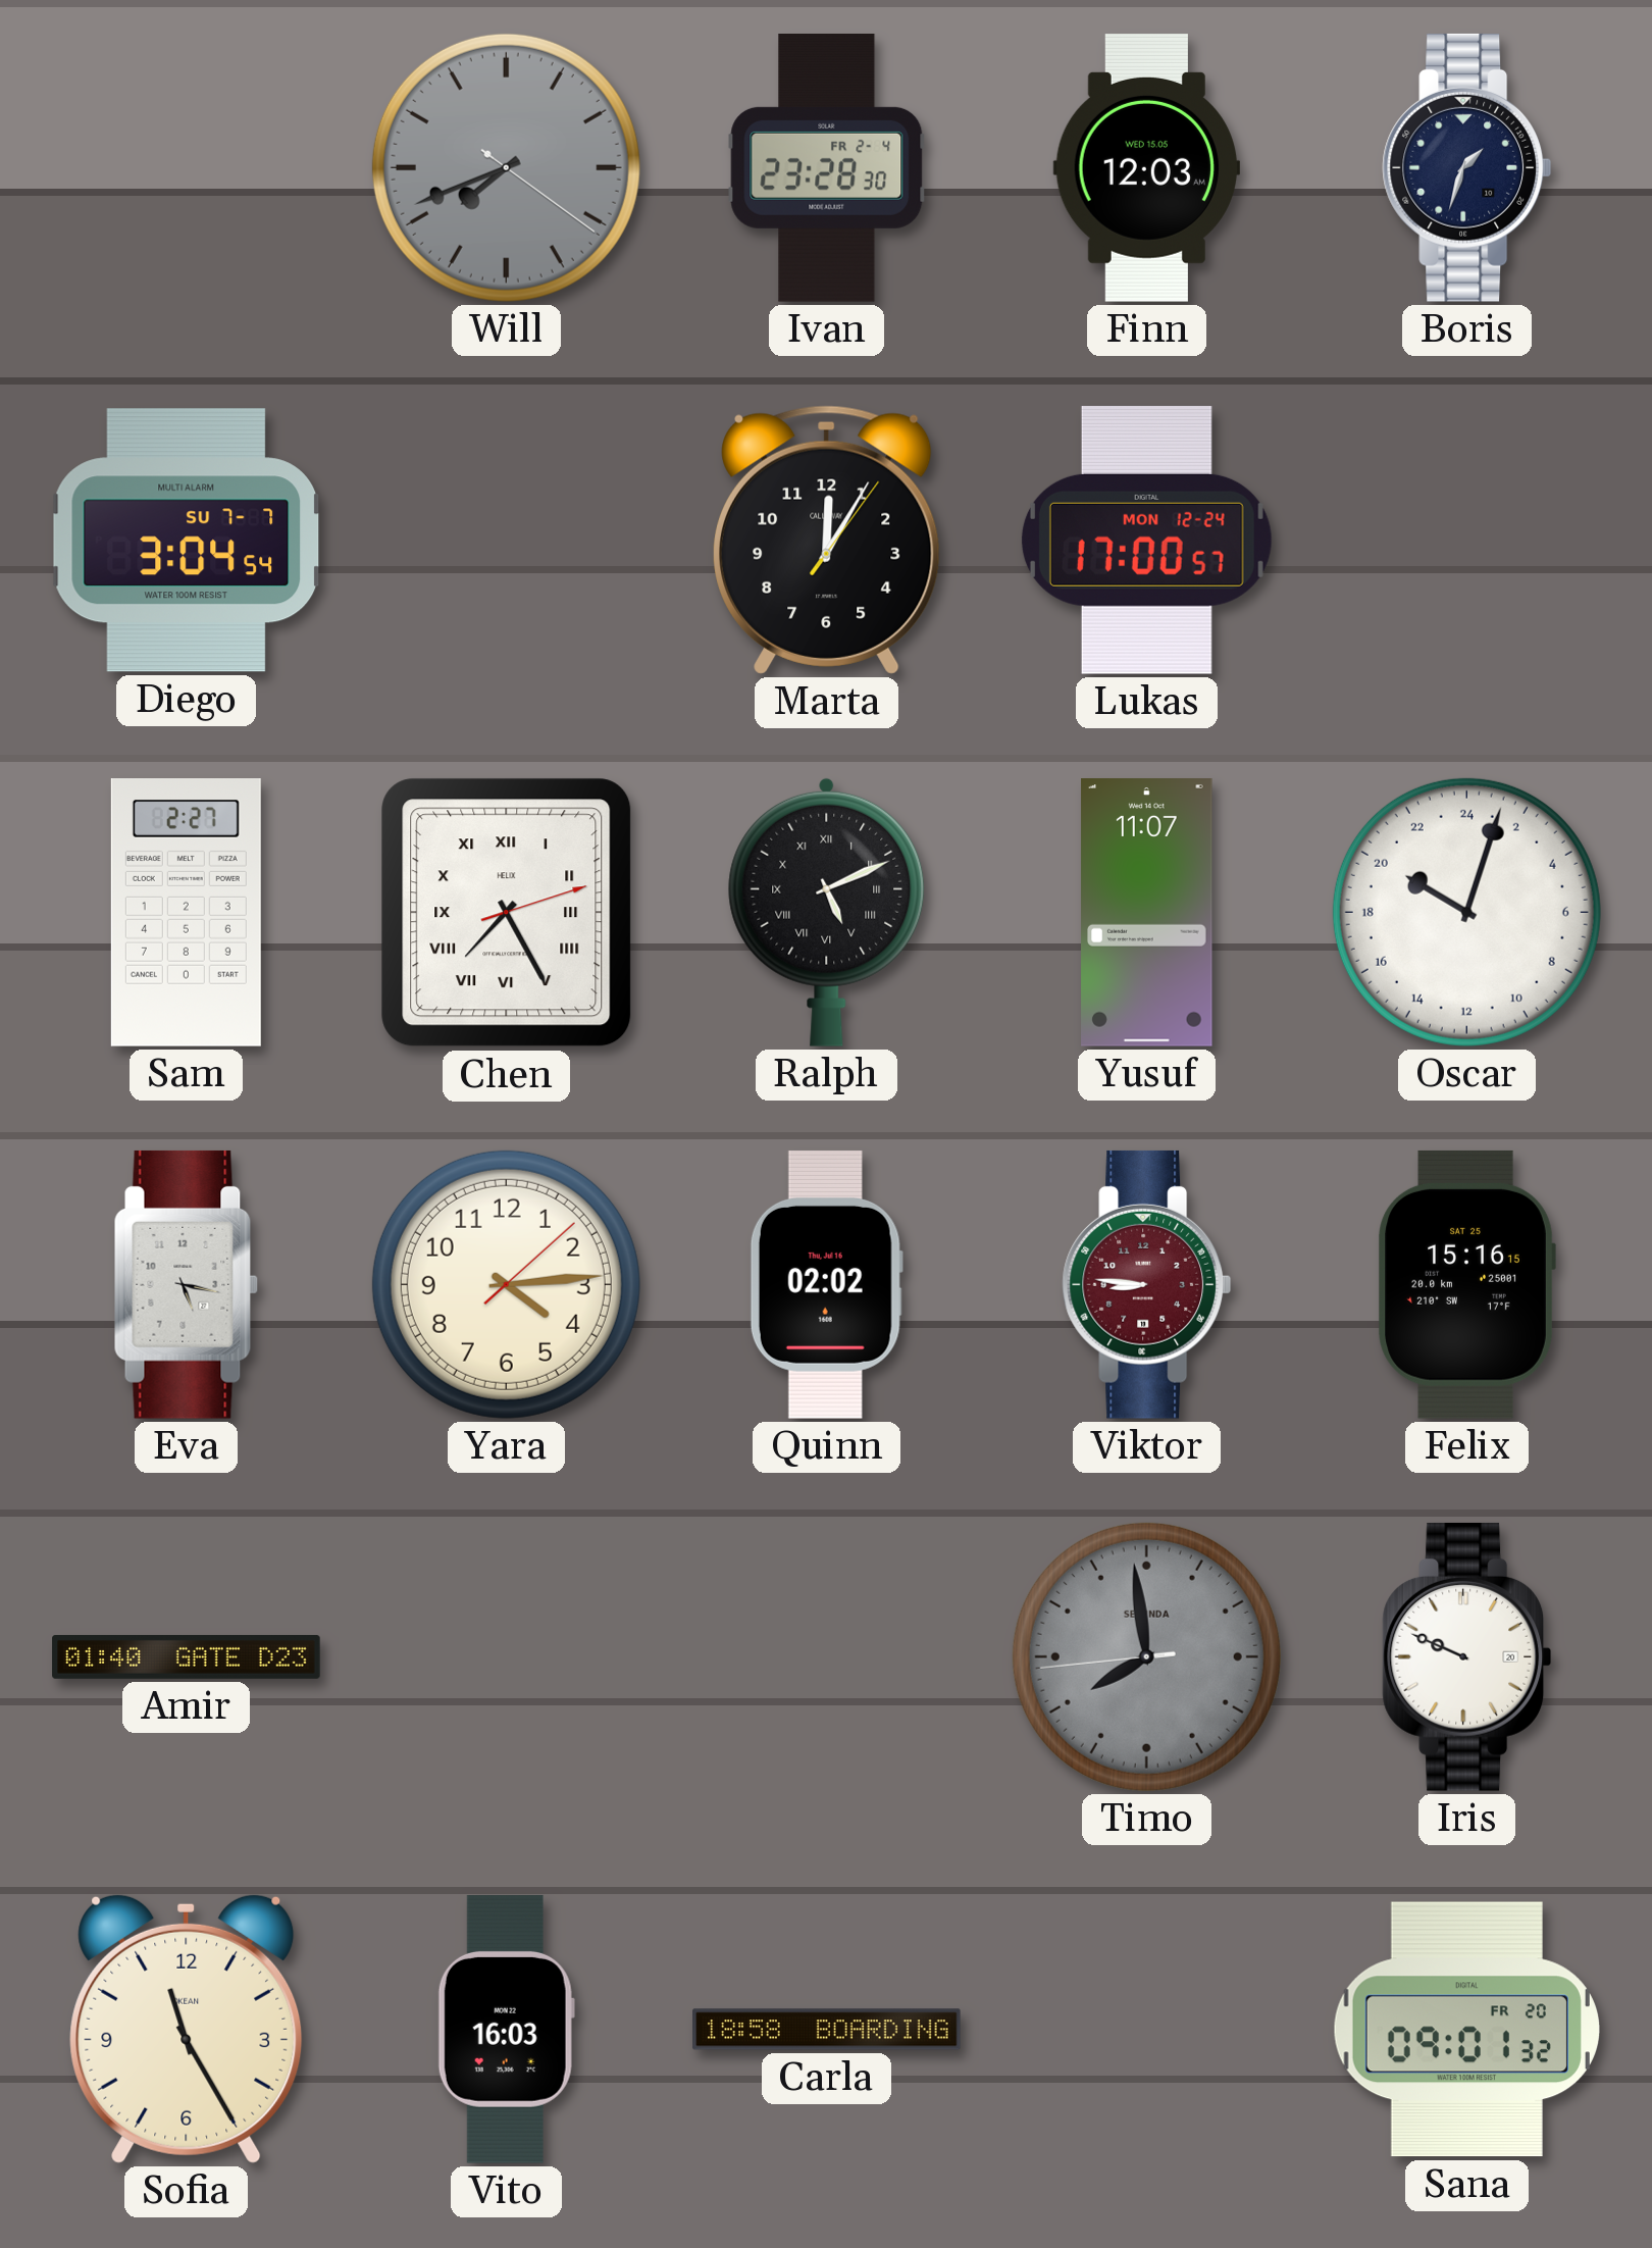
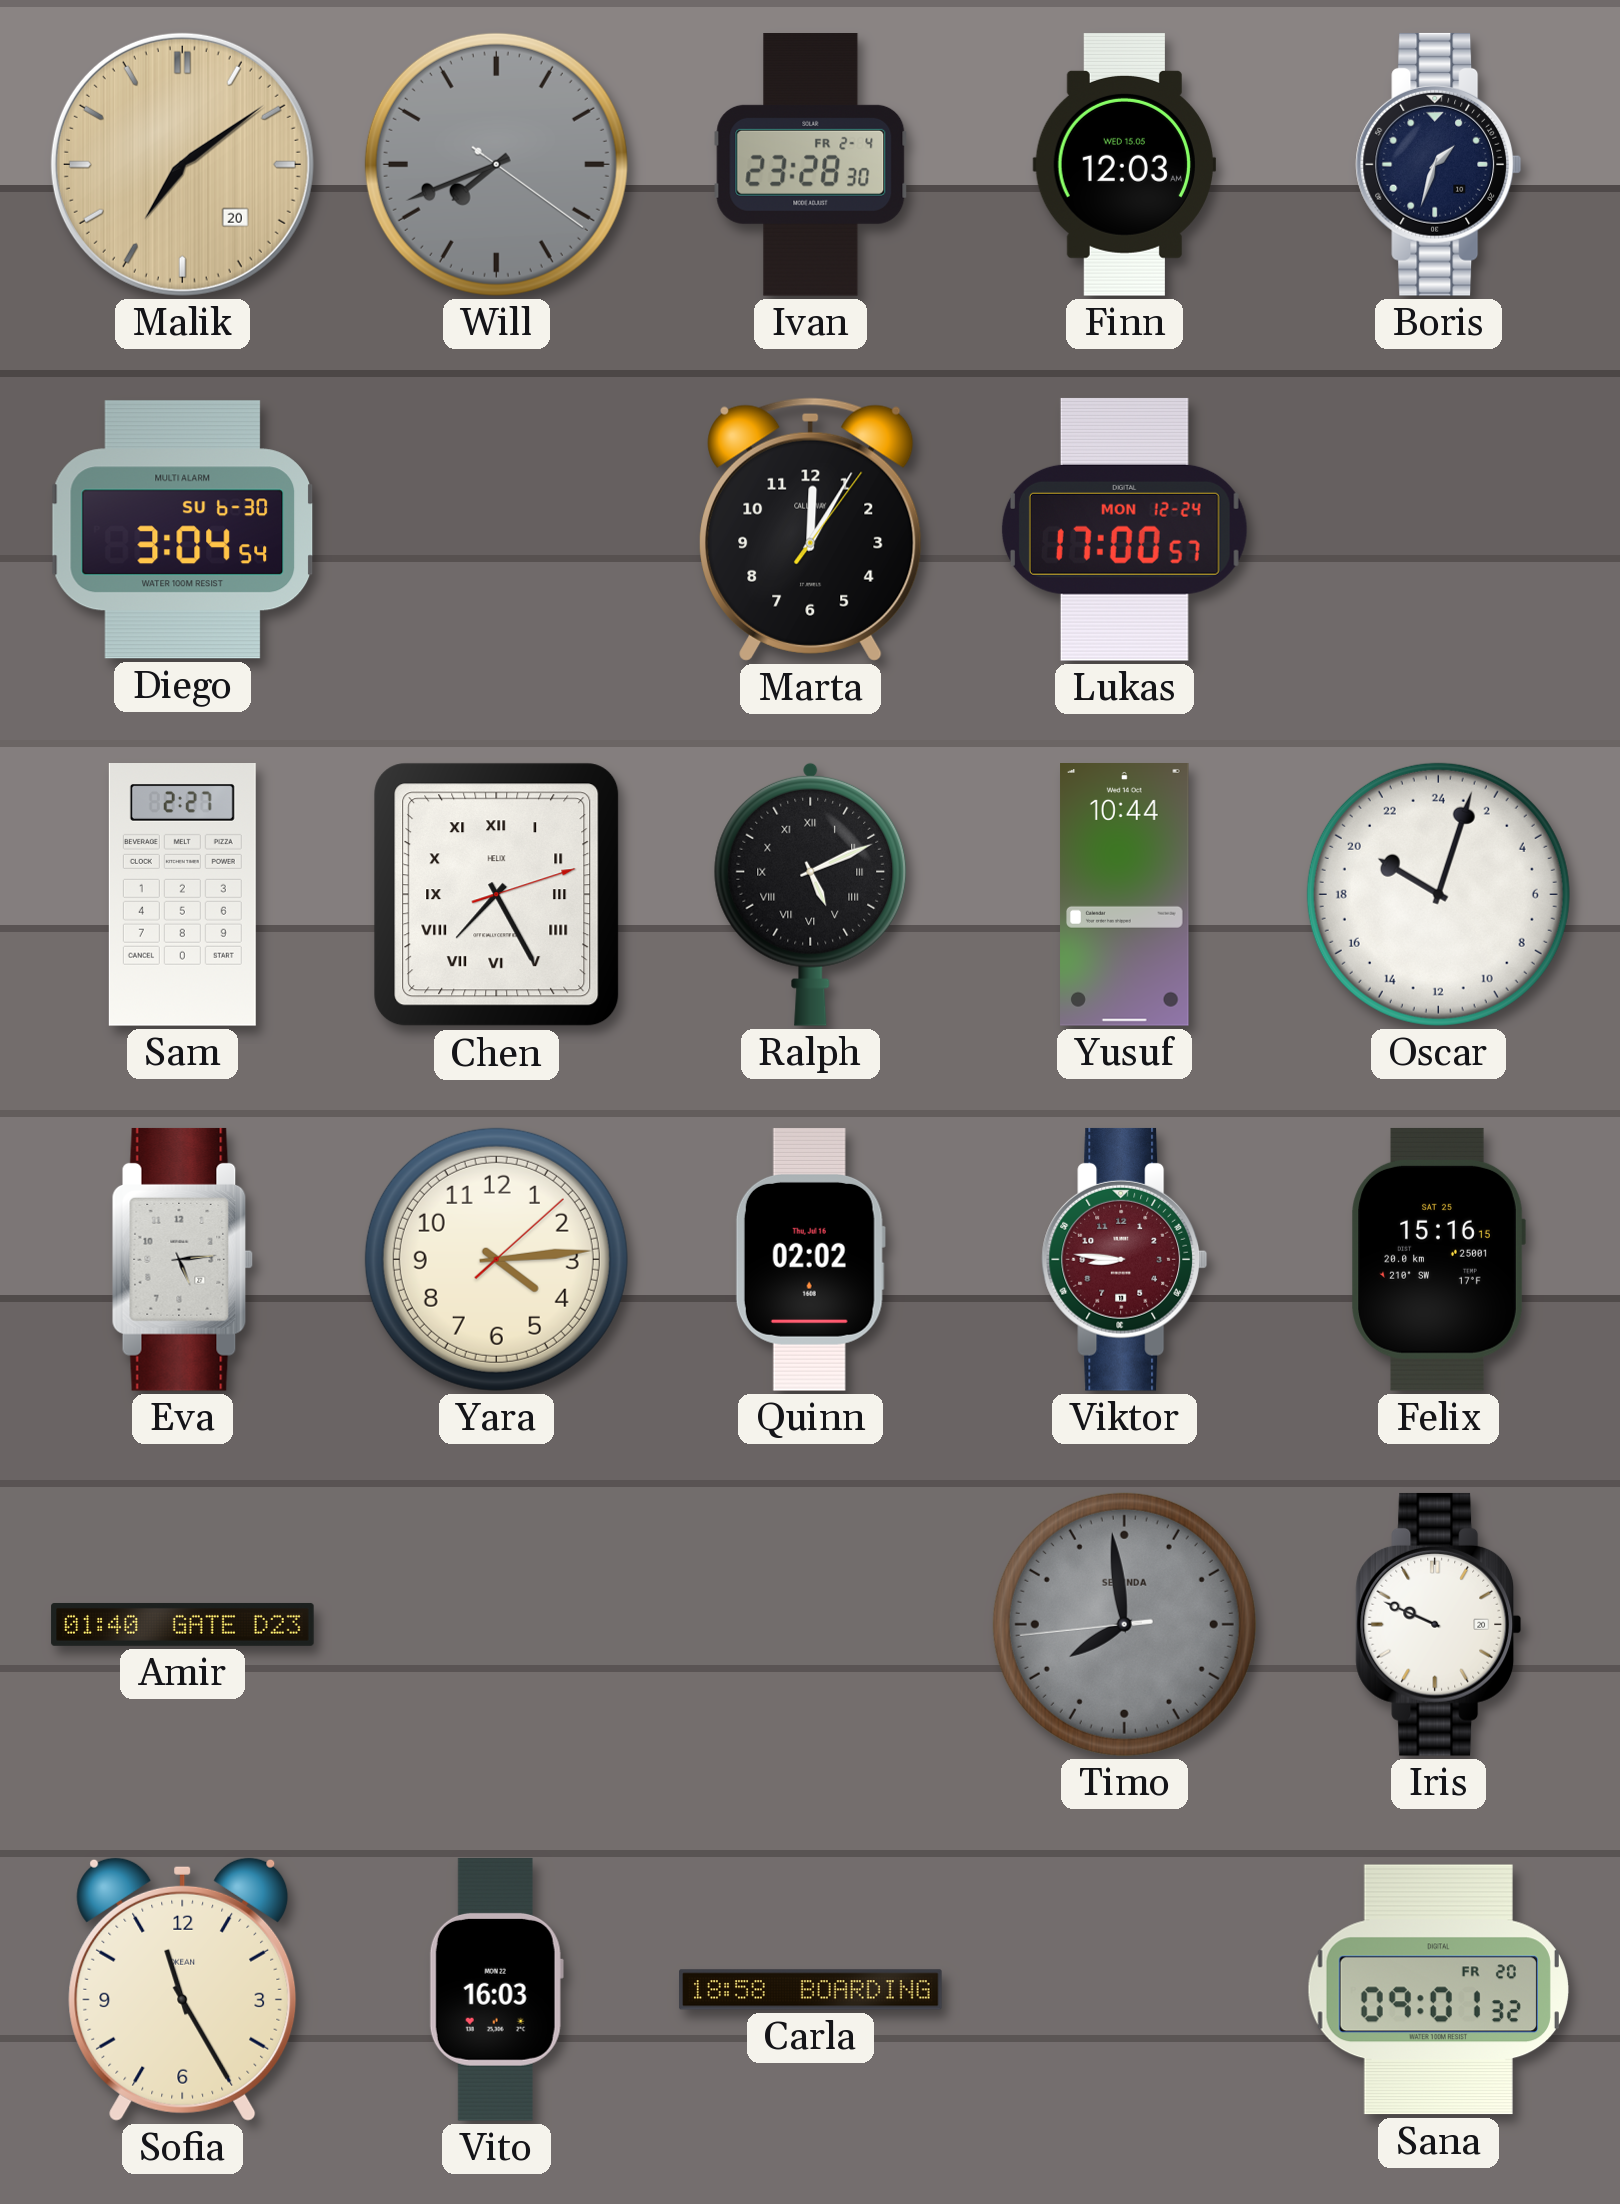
Malik: none -> 7:09 (182, 164)
Diego date: SU 7-7 -> SU 6-30 (183, 530)
Yusuf: 11:07 -> 10:44 (1125, 895)
Eva: 5:17 -> 5:14 (182, 1259)
